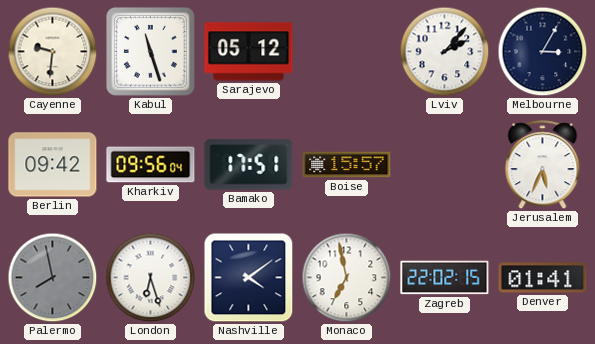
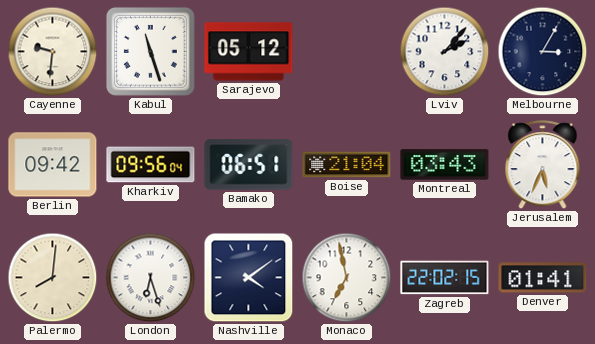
Bamako: 17:51 -> 06:51 (249, 165)
Boise: 15:57 -> 21:04 (347, 165)
Montreal: none -> 03:43 (445, 165)
Palermo: 7:58 -> 8:01 (53, 278)
Palermo dial: grey -> cream (53, 278)
